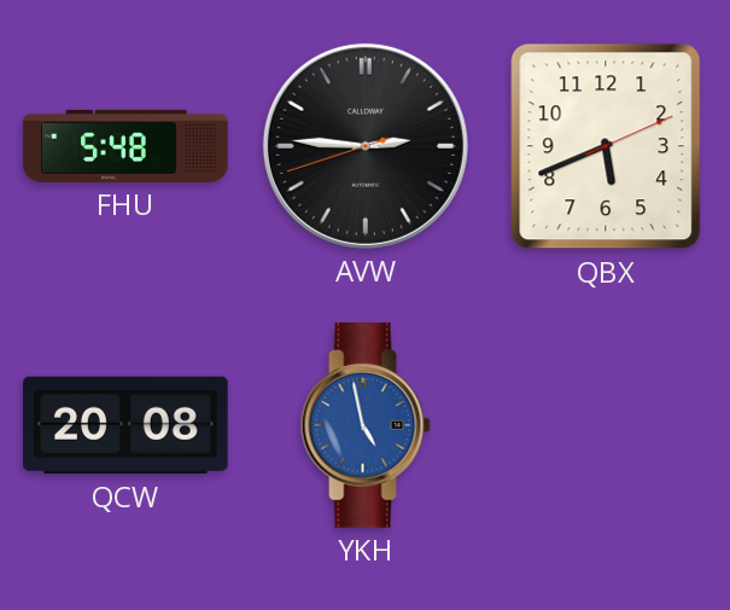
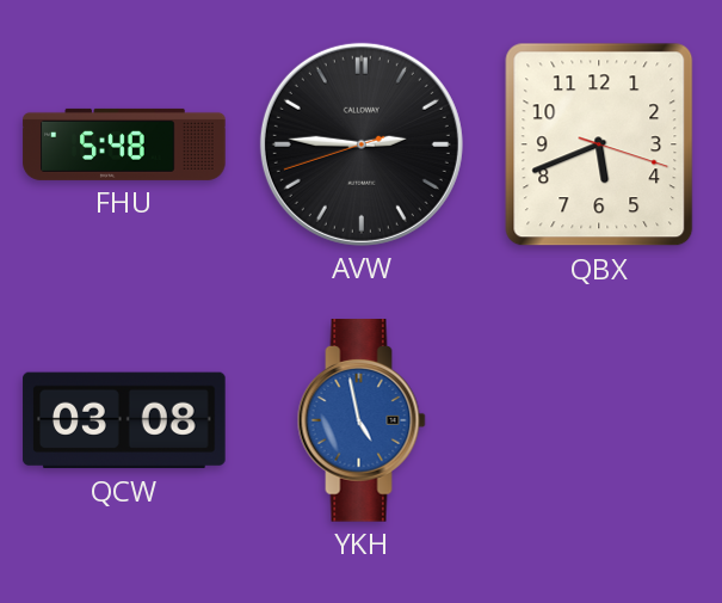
QBX: 5:41:11 -> 5:41:18 (599, 144)
QCW: 20:08 -> 03:08 (124, 420)
